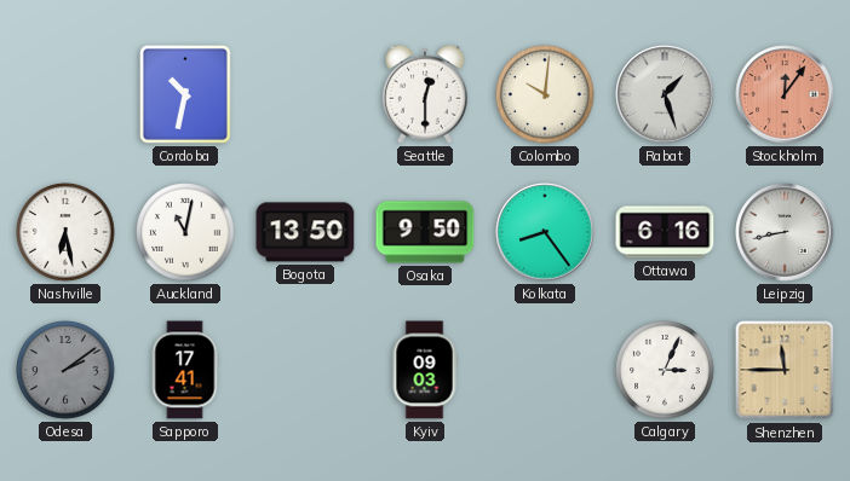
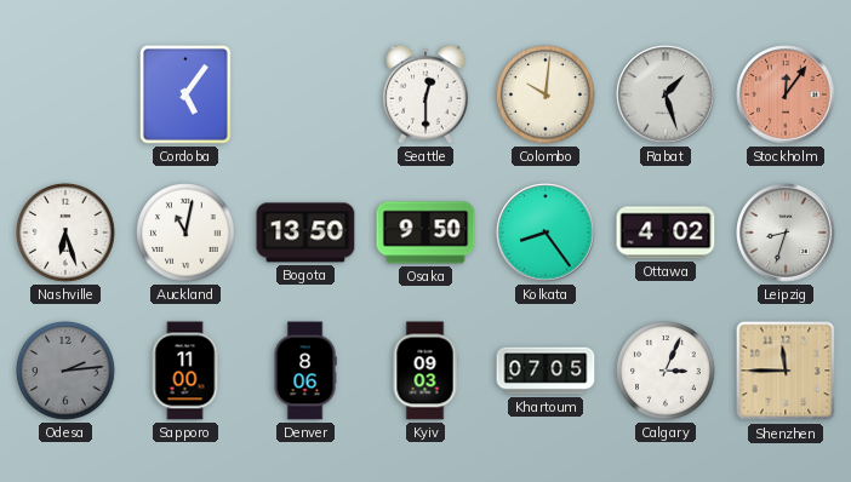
Cordoba: 10:32 -> 5:06 (185, 94)
Nashville: 6:28 -> 6:27 (65, 233)
Ottawa: 6:16 -> 4:02 (666, 233)
Leipzig: 8:43 -> 8:33 (786, 233)
Odesa: 2:09 -> 2:14 (65, 371)
Sapporo: 17:41 -> 11:00 (185, 371)
Denver: none -> 8:06 (305, 371)
Khartoum: none -> 07:05 (546, 371)
